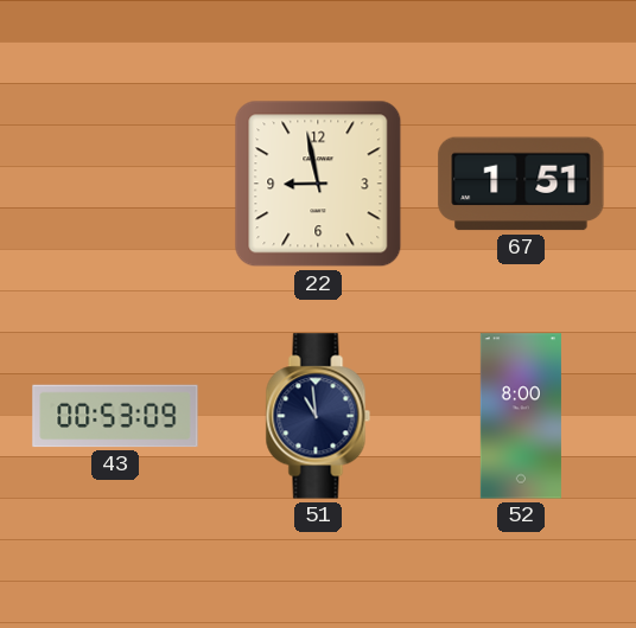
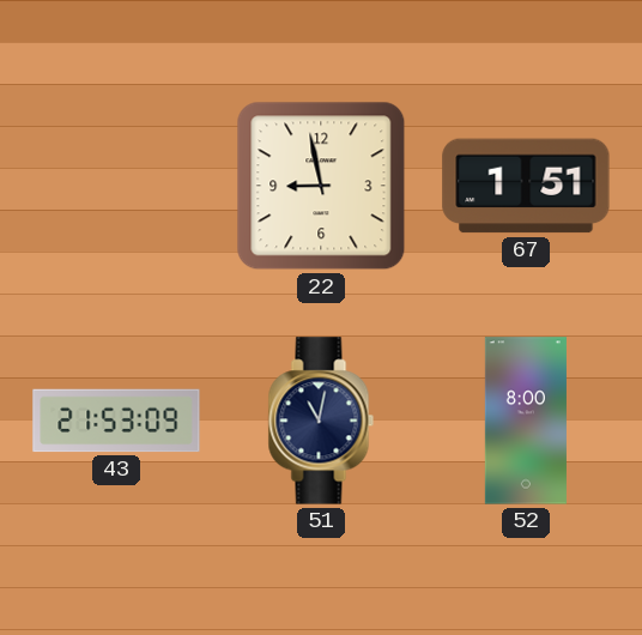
43: 00:53 -> 21:53 (116, 421)
51: 10:59 -> 11:02 (321, 421)
